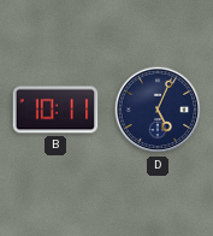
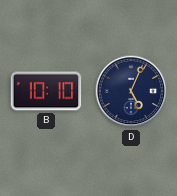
B: 10:11 -> 10:10 (46, 91)
